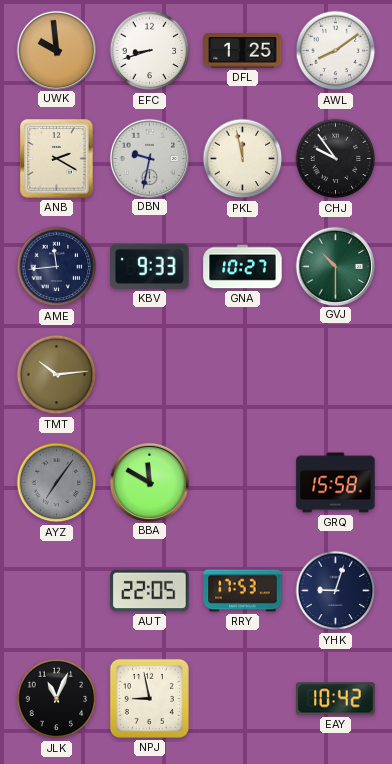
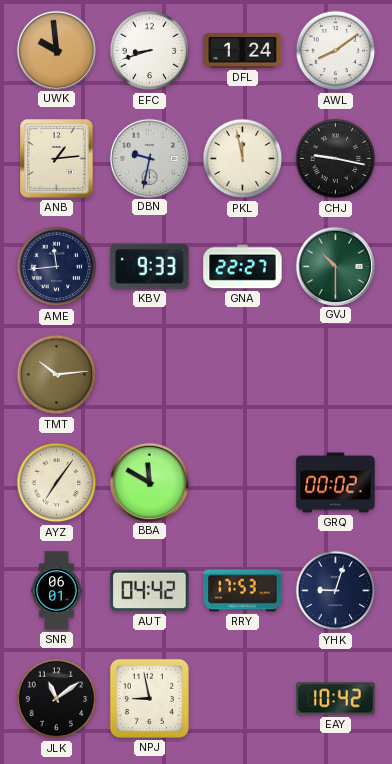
DFL: 1:25 -> 1:24 (243, 51)
ANB: 2:20 -> 1:14 (57, 159)
CHJ: 9:54 -> 9:17 (336, 159)
GNA: 10:27 -> 22:27 (243, 267)
AYZ dial: grey -> cream (57, 483)
GRQ: 15:58 -> 00:02 (336, 483)
SNR: none -> 06:01 (57, 591)
AUT: 22:05 -> 04:42 (150, 591)
JLK: 11:04 -> 11:09 (57, 699)
